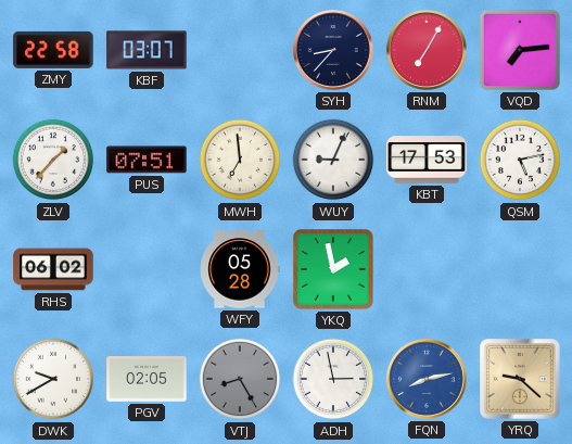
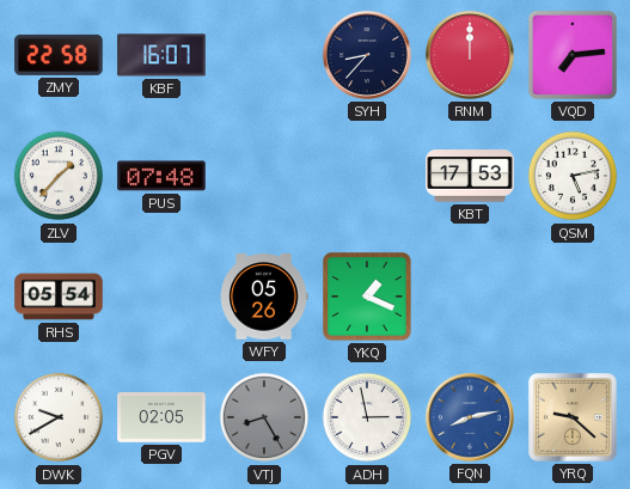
KBF: 03:07 -> 16:07 (161, 55)
RNM: 7:05 -> 12:00 (470, 55)
PUS: 07:51 -> 07:48 (161, 176)
MWH: 6:59 -> none (240, 160)
WUY: 9:04 -> none (333, 160)
RHS: 06:02 -> 05:54 (59, 297)
WFY: 05:28 -> 05:26 (264, 297)
YKQ: 1:58 -> 1:19 (367, 297)
